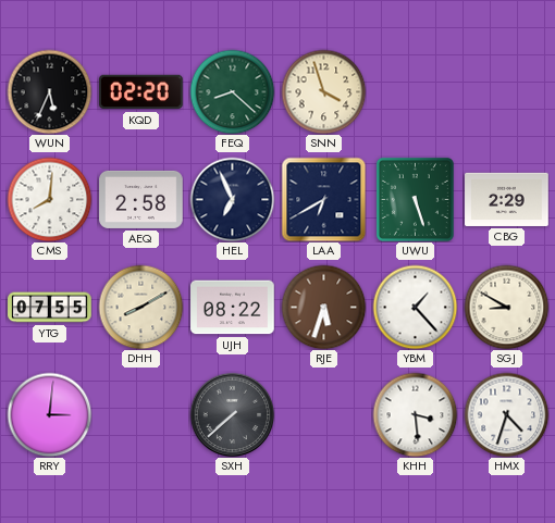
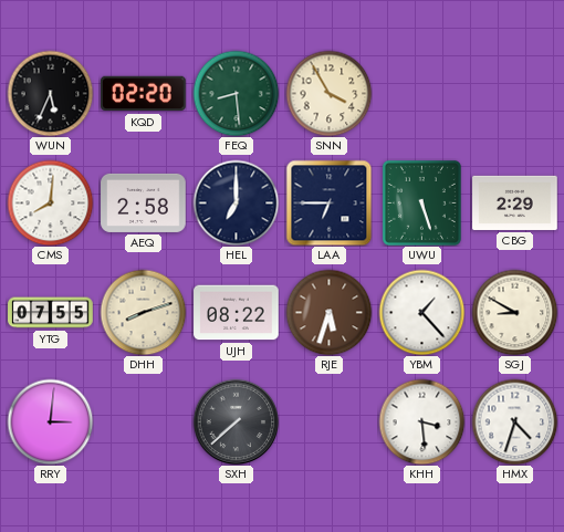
FEQ: 8:22 -> 8:29 (236, 93)
SNN: 3:57 -> 3:55 (328, 93)
HEL: 6:56 -> 7:00 (236, 202)
LAA: 6:40 -> 6:45 (328, 202)
DHH: 8:10 -> 8:12 (143, 312)
